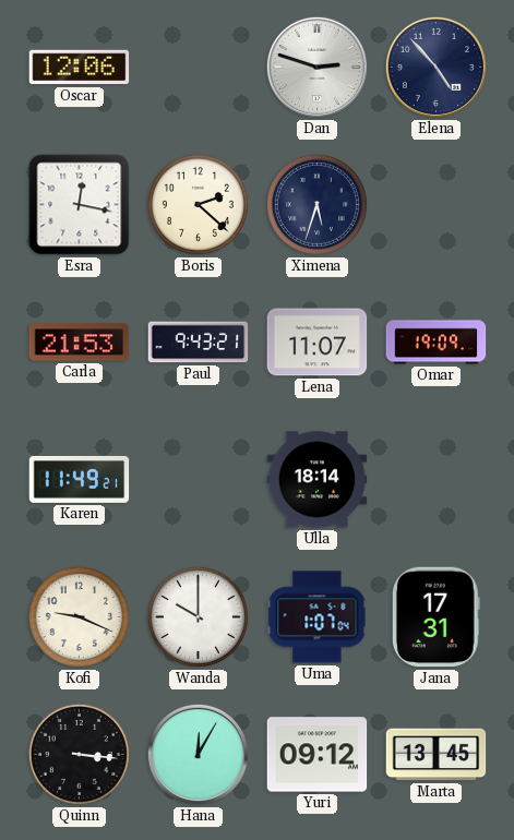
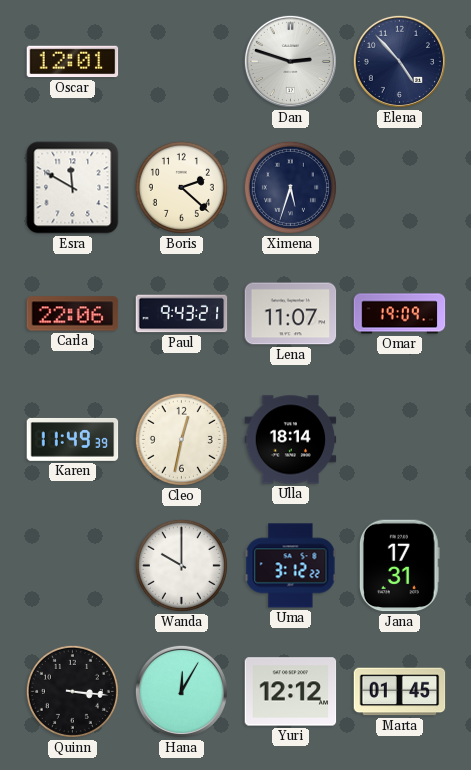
Oscar: 12:06 -> 12:01 (73, 62)
Esra: 12:17 -> 11:50 (73, 188)
Carla: 21:53 -> 22:06 (73, 314)
Karen: 11:49:21 -> 11:49:39 (73, 439)
Cleo: none -> 12:32 (181, 439)
Kofi: 9:19 -> none (79, 616)
Uma: 1:07 -> 3:12 (291, 566)
Yuri: 09:12 -> 12:12 (291, 692)
Marta: 13:45 -> 01:45 (400, 692)
